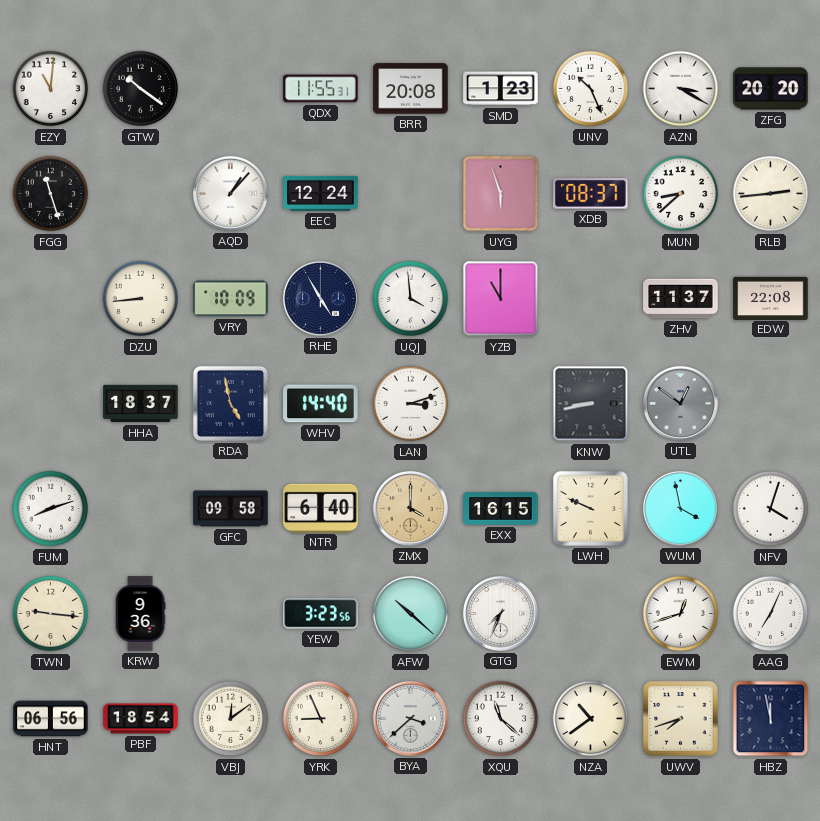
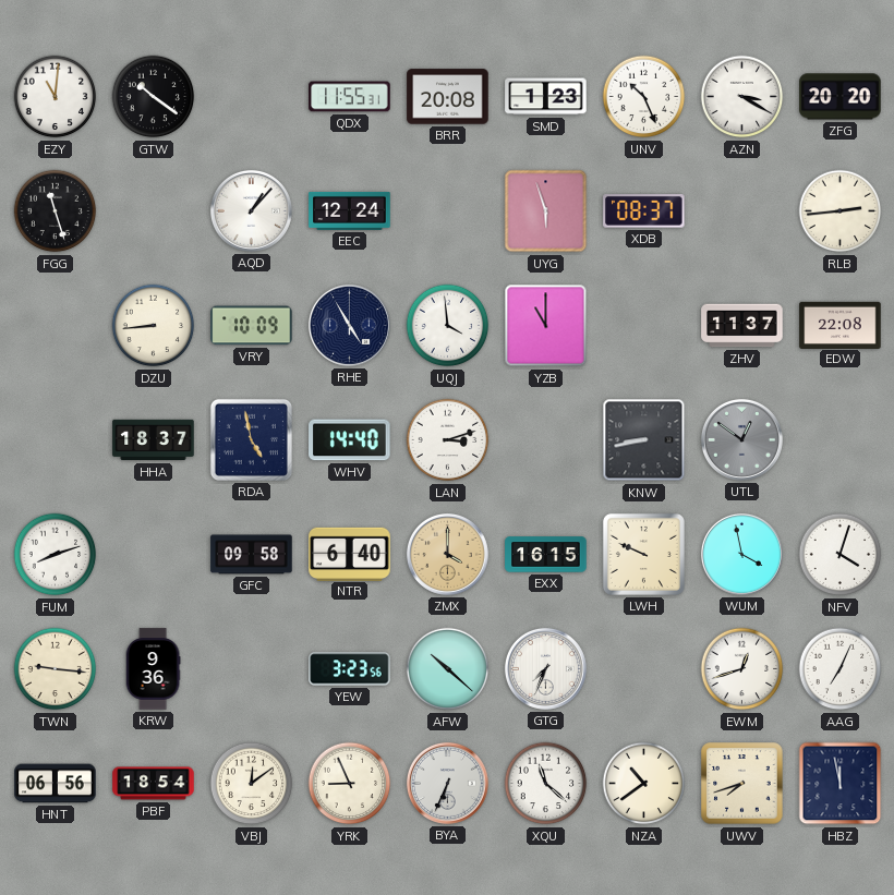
MUN: 8:38 -> none (681, 194)
BYA: 3:38 -> 6:34 (447, 783)
